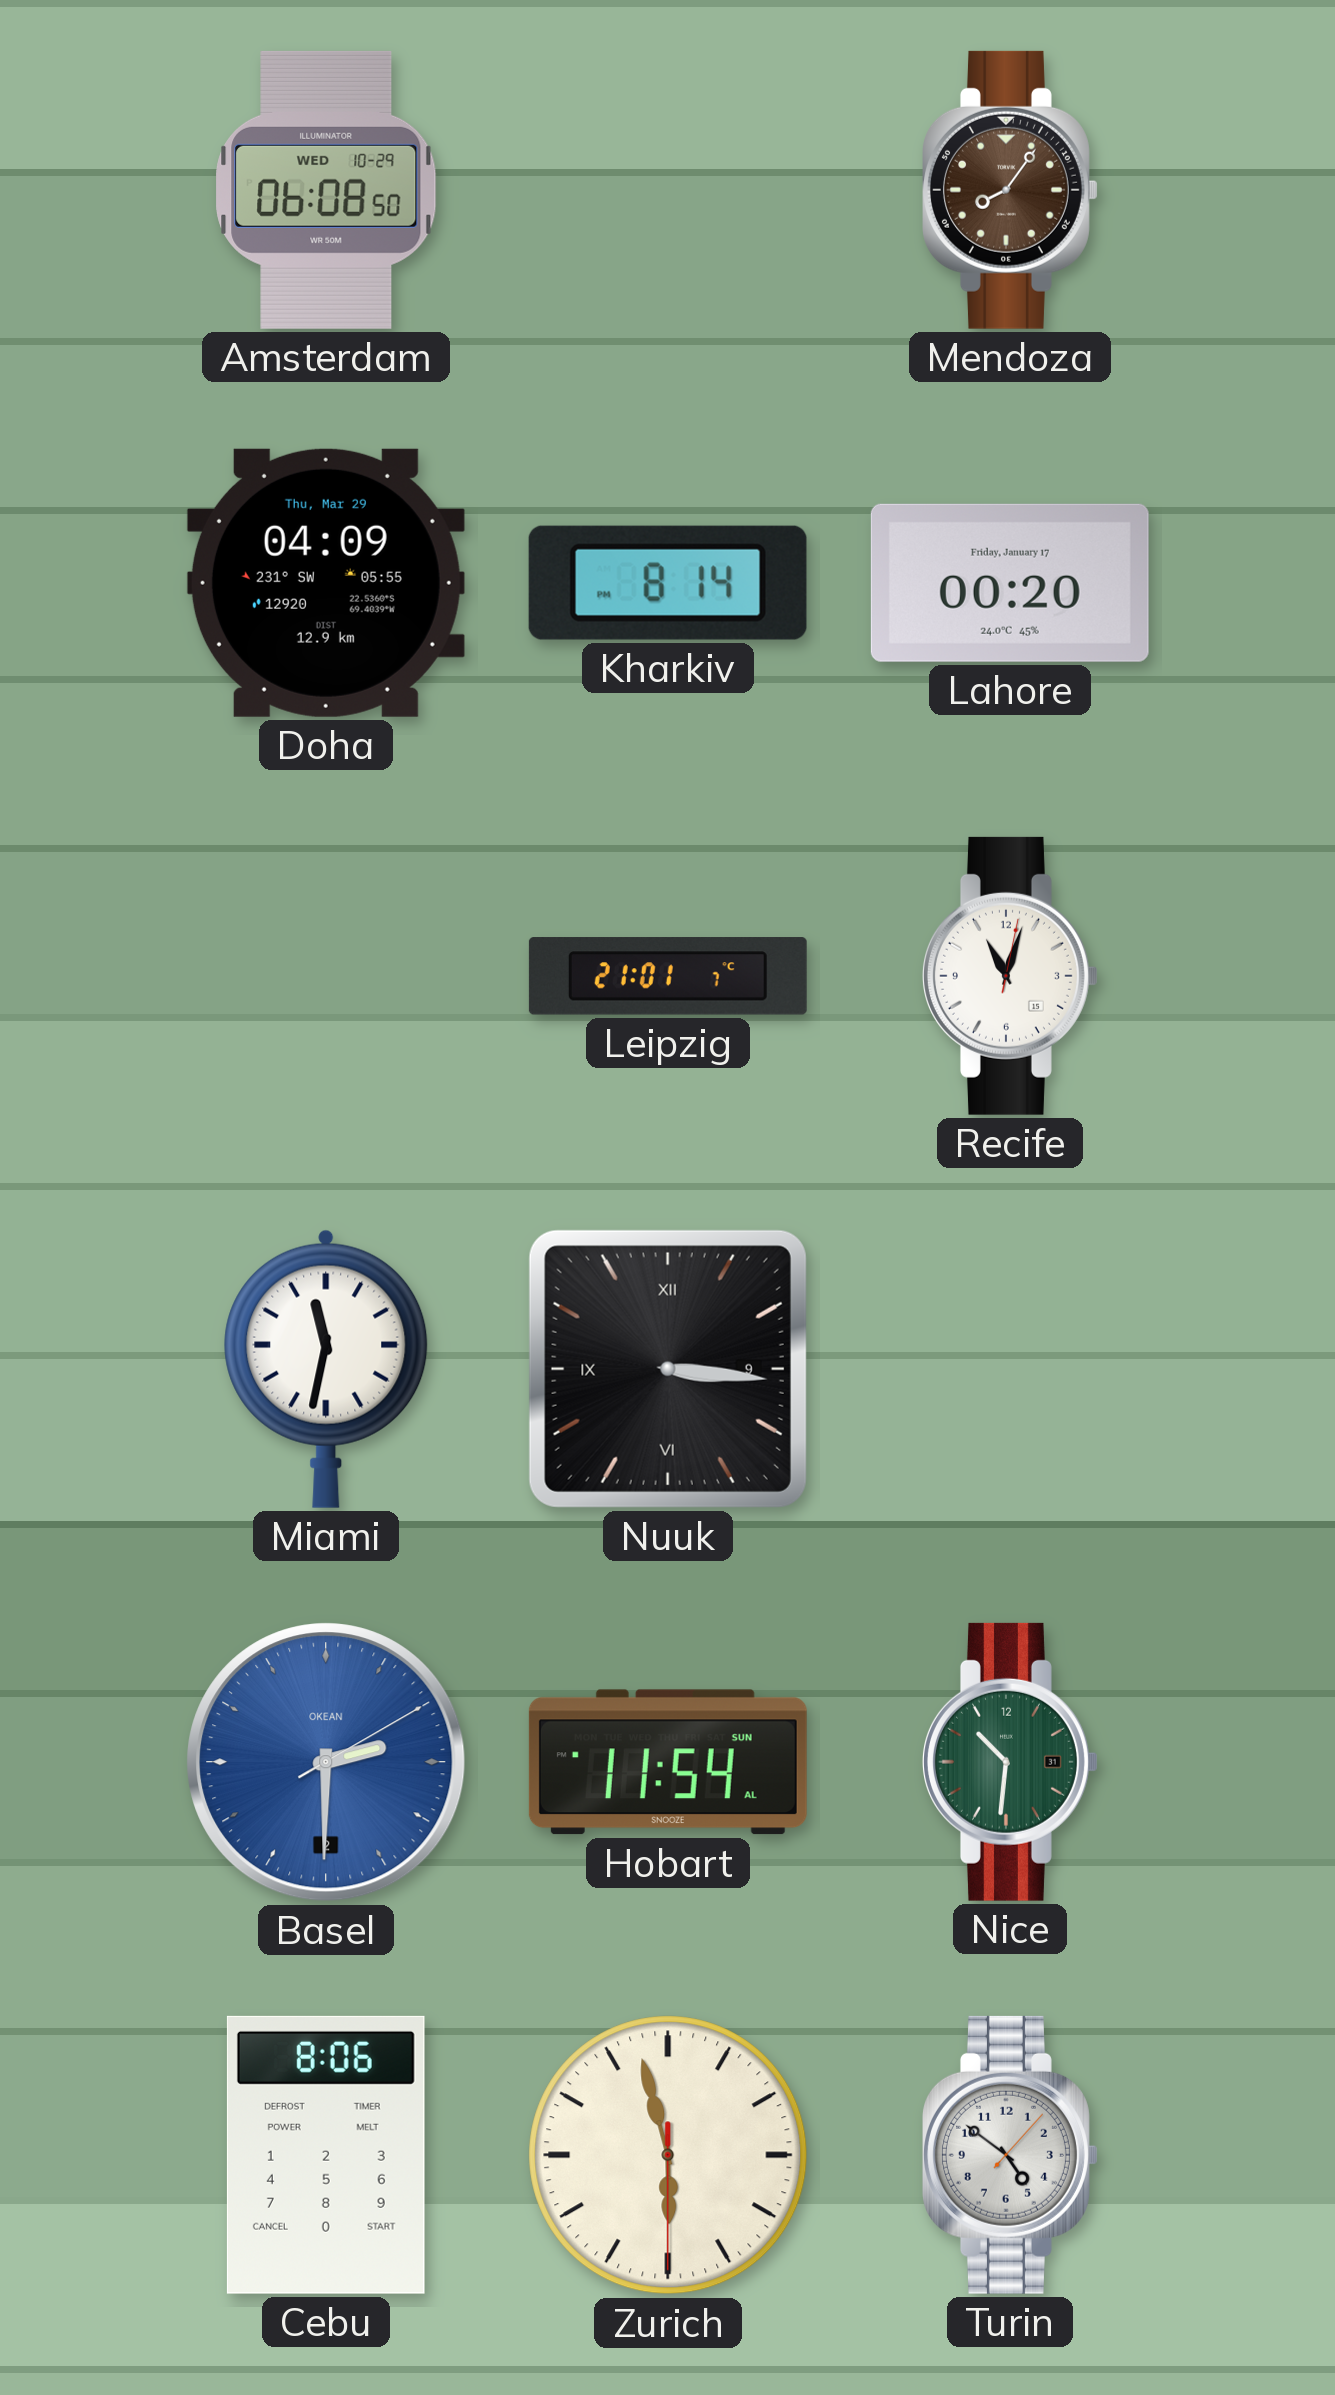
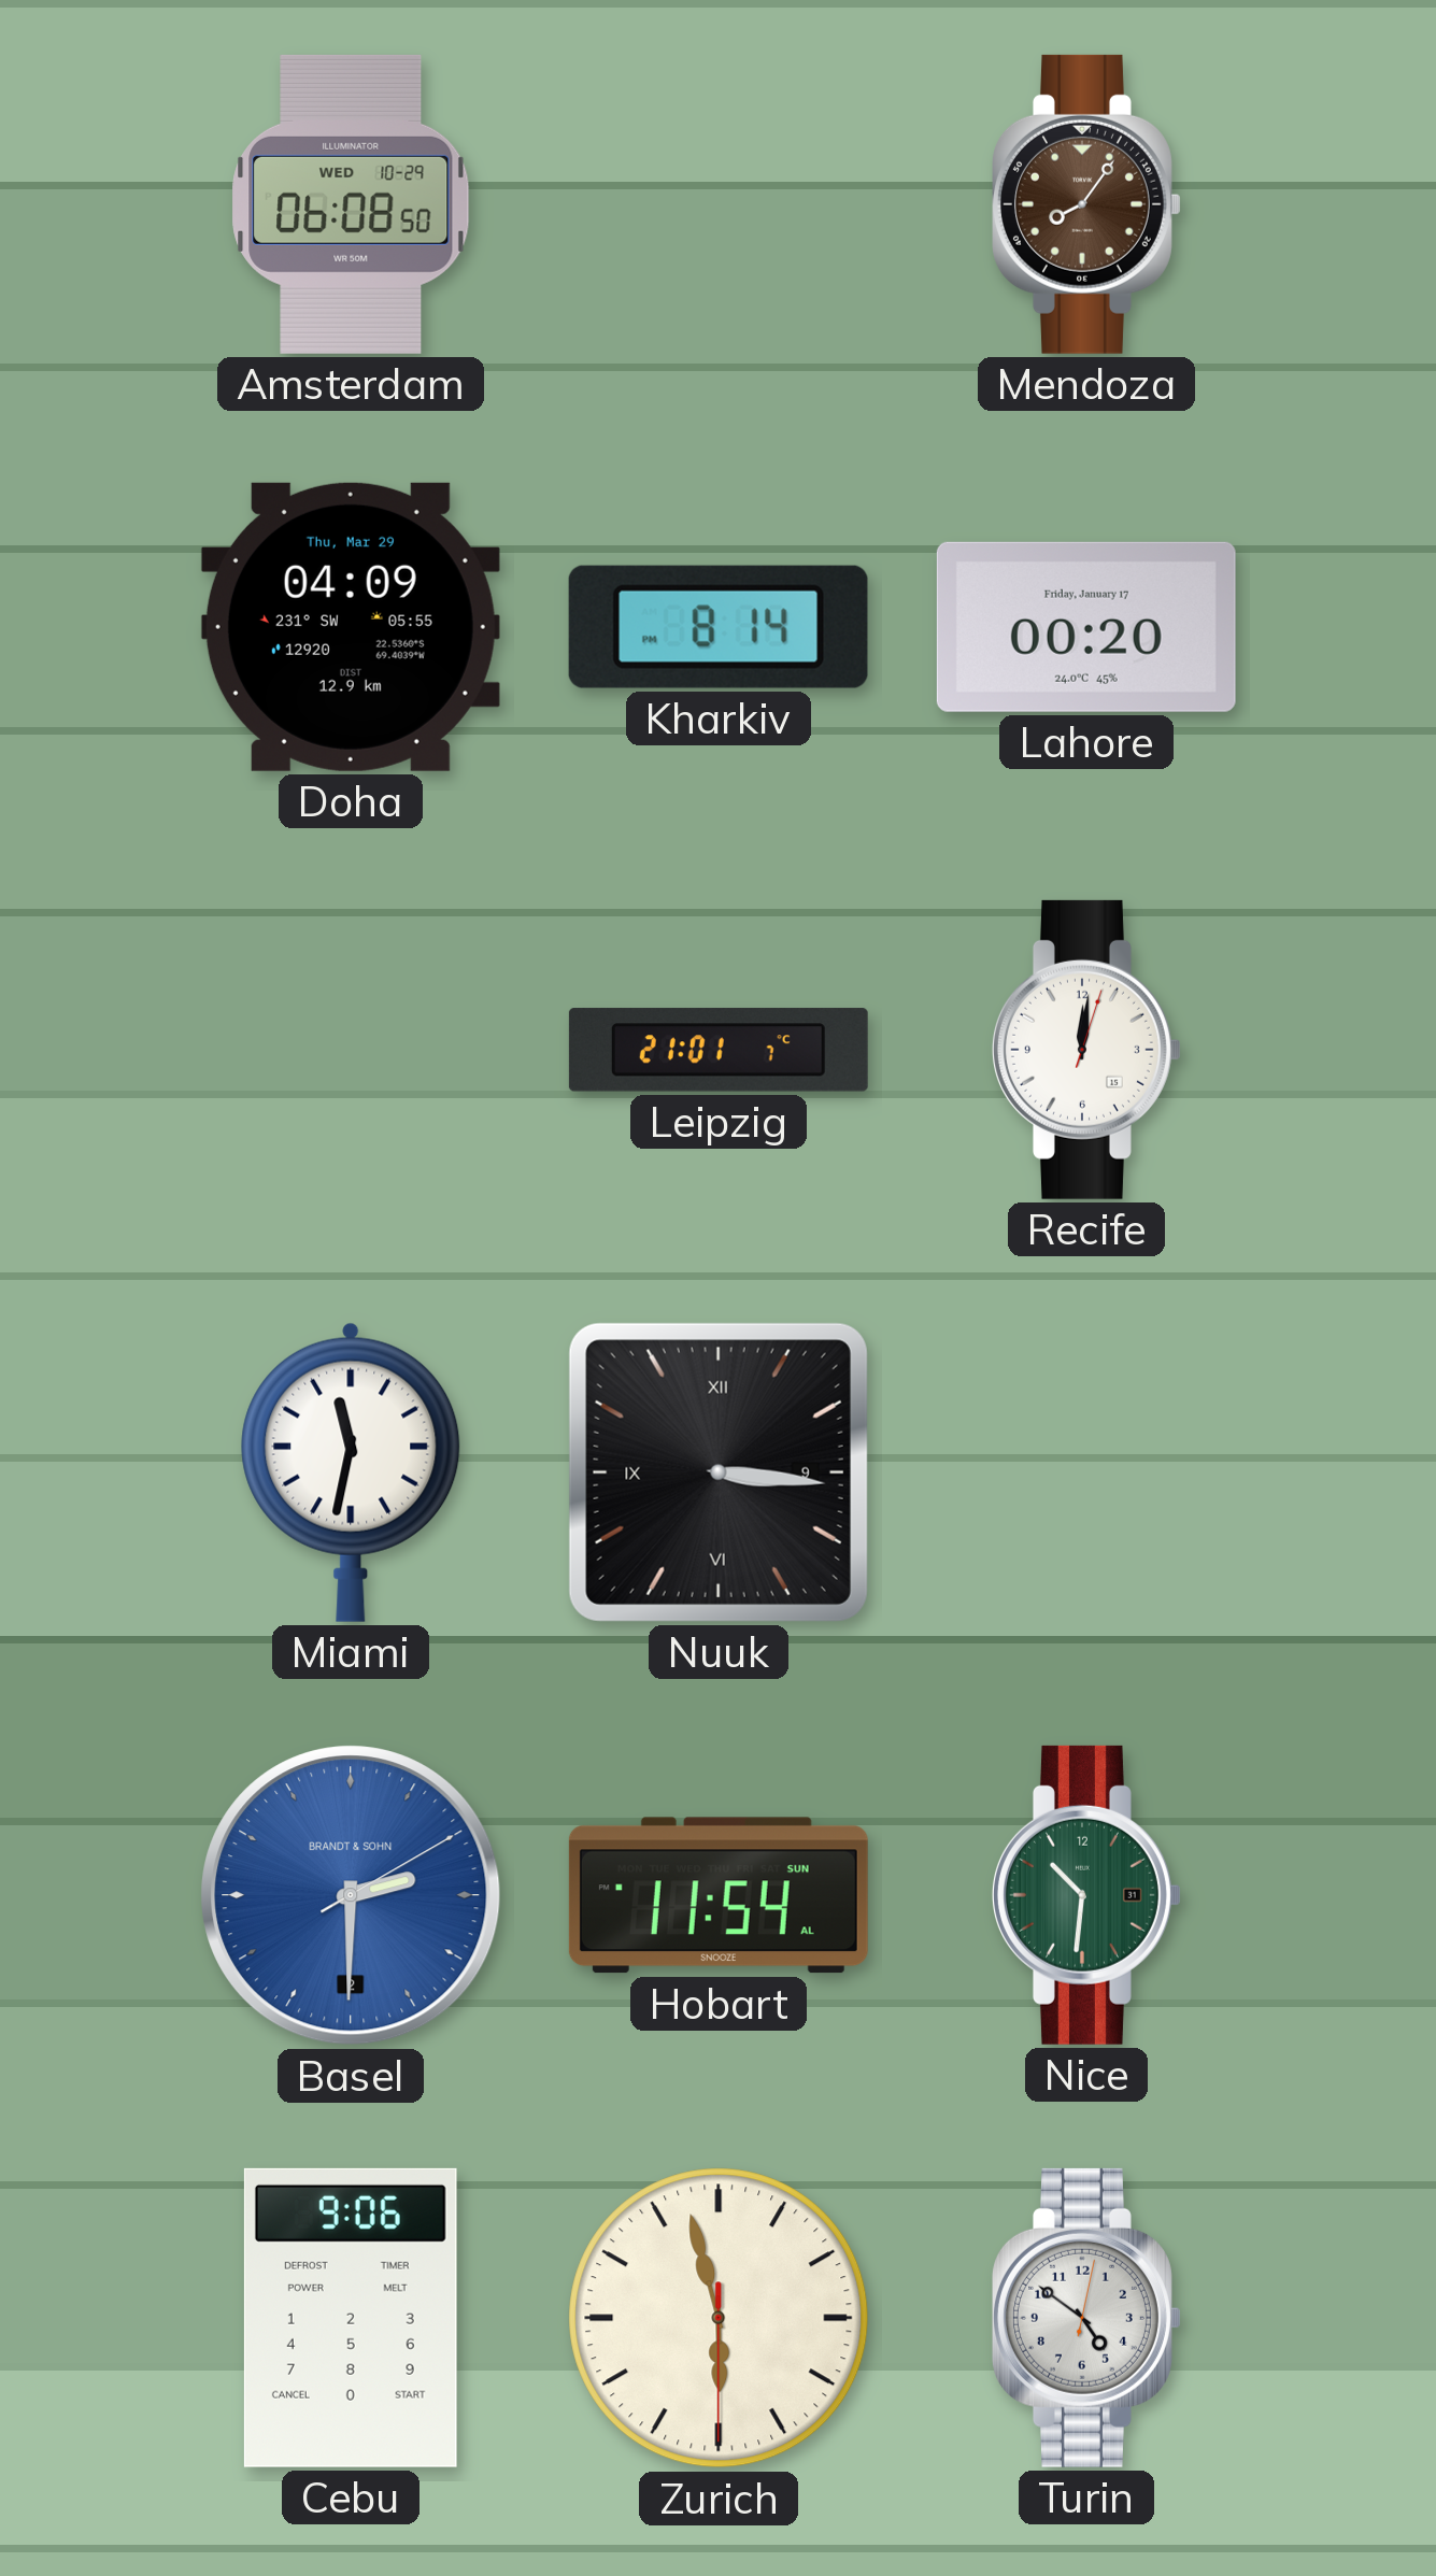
Recife: 11:03 -> 12:01 (1087, 1050)
Basel brand: OKEAN -> BRANDT & SOHN (351, 1895)
Cebu: 8:06 -> 9:06 (351, 2318)
Turin: 4:51:07 -> 4:51:02 (1087, 2318)
